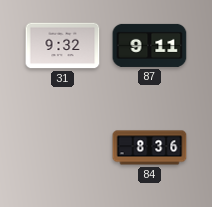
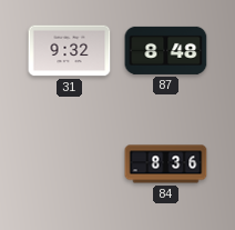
87: 9:11 -> 8:48 (166, 50)
